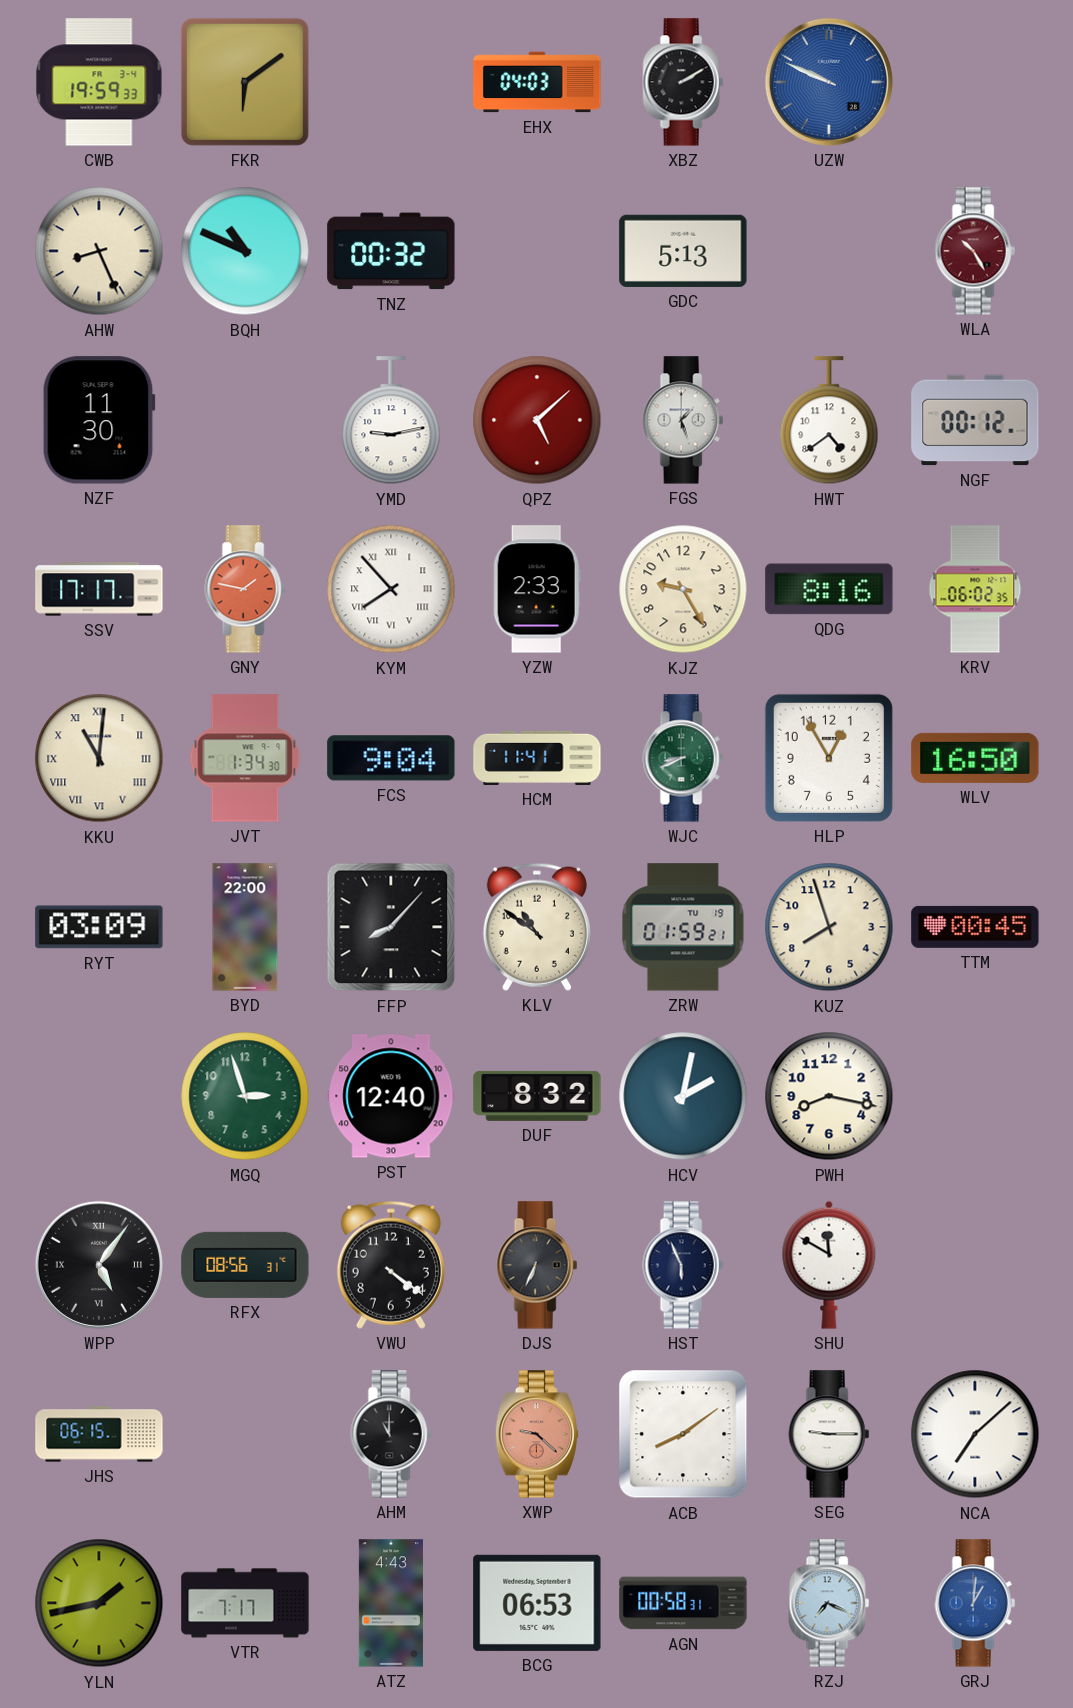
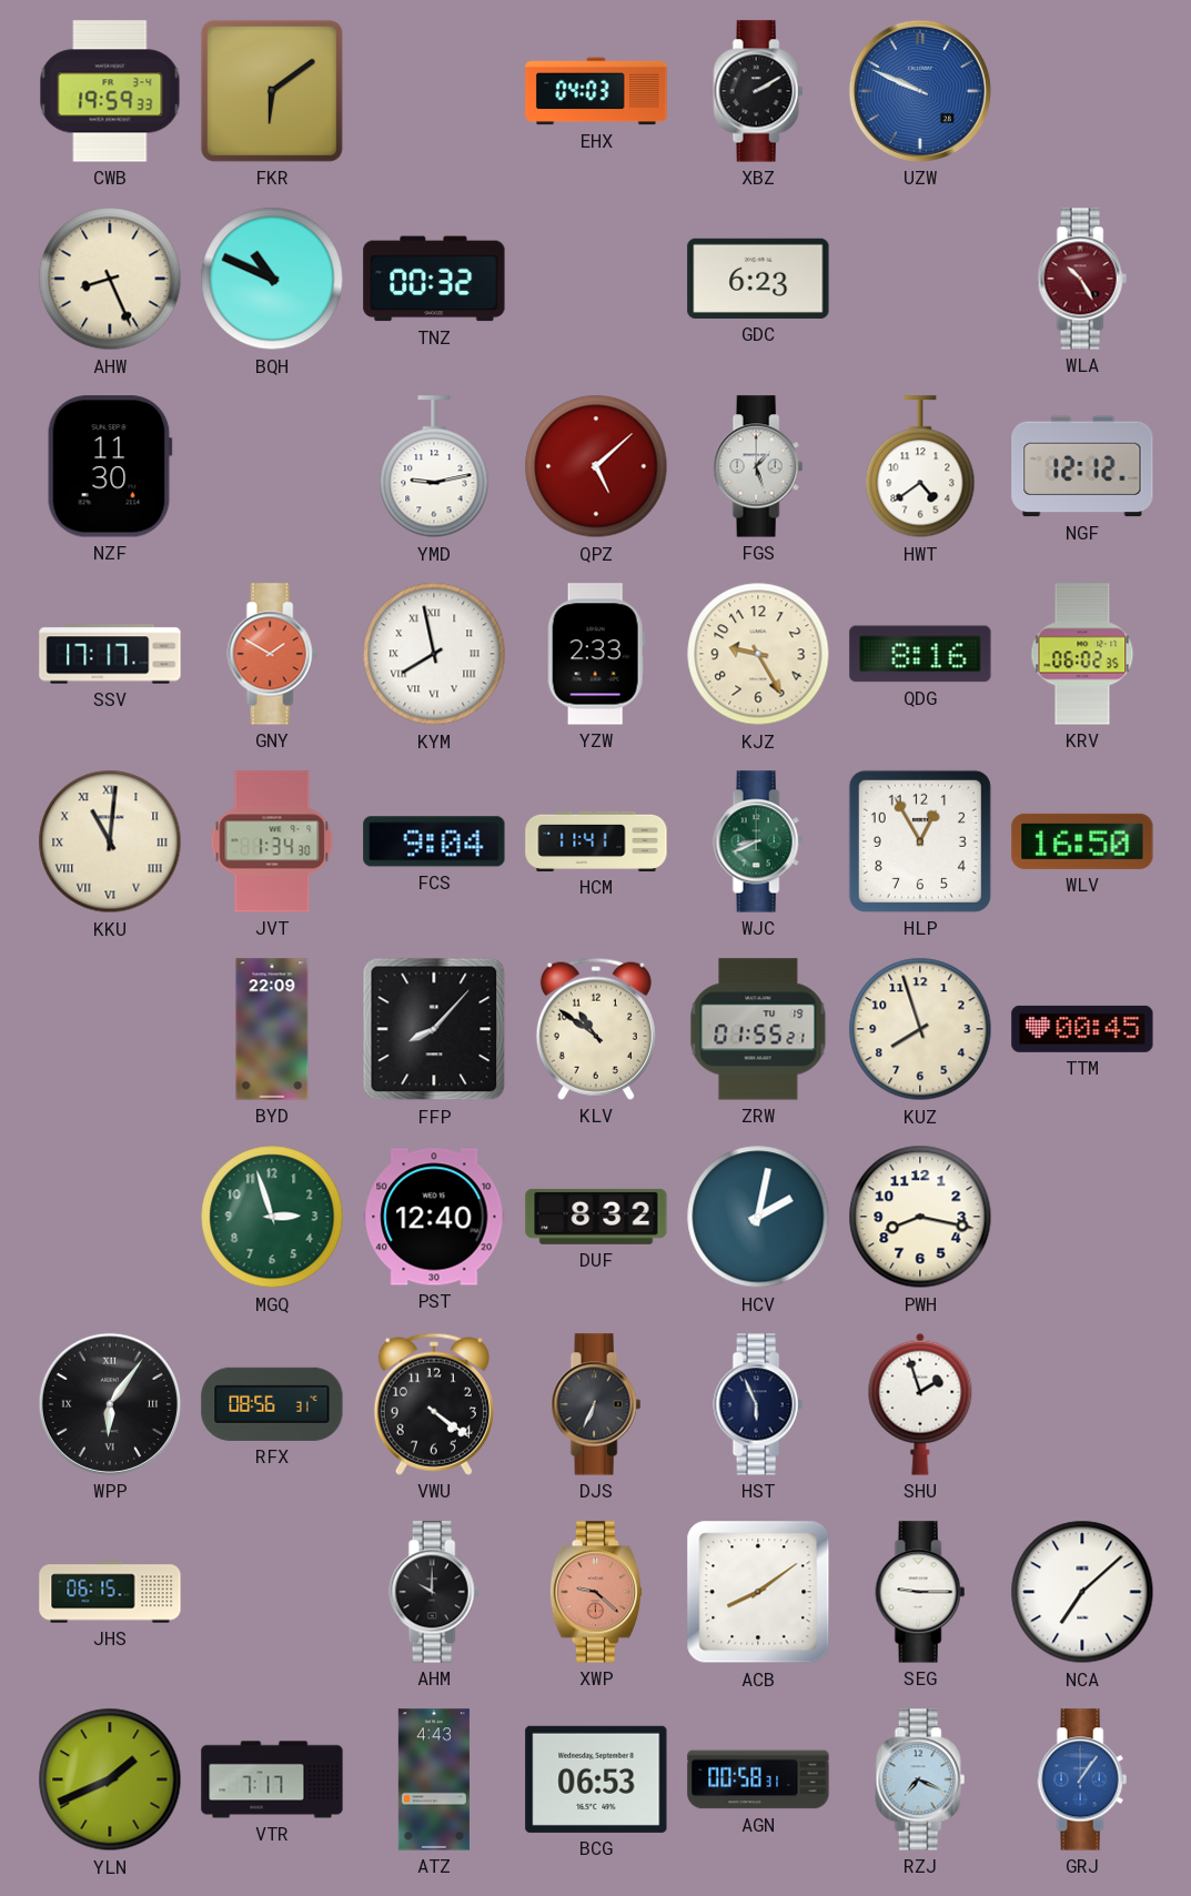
GDC: 5:13 -> 6:23 (758, 279)
NGF: 00:12 -> 12:12 (1082, 466)
GNY: 1:47 -> 1:50 (272, 654)
KYM: 7:53 -> 7:58 (434, 654)
RYT: 03:09 -> none (99, 927)
BYD: 22:00 -> 22:09 (272, 1029)
ZRW: 01:59 -> 01:55 (758, 1029)
WPP: 5:06 -> 6:06 (110, 1404)
SHU: 11:50 -> 1:57 (920, 1404)
AHM: 11:00 -> 10:00 (434, 1592)
YLN: 1:43 -> 1:41 (110, 1779)
GRJ: 1:01 -> 1:06 (1082, 1779)
